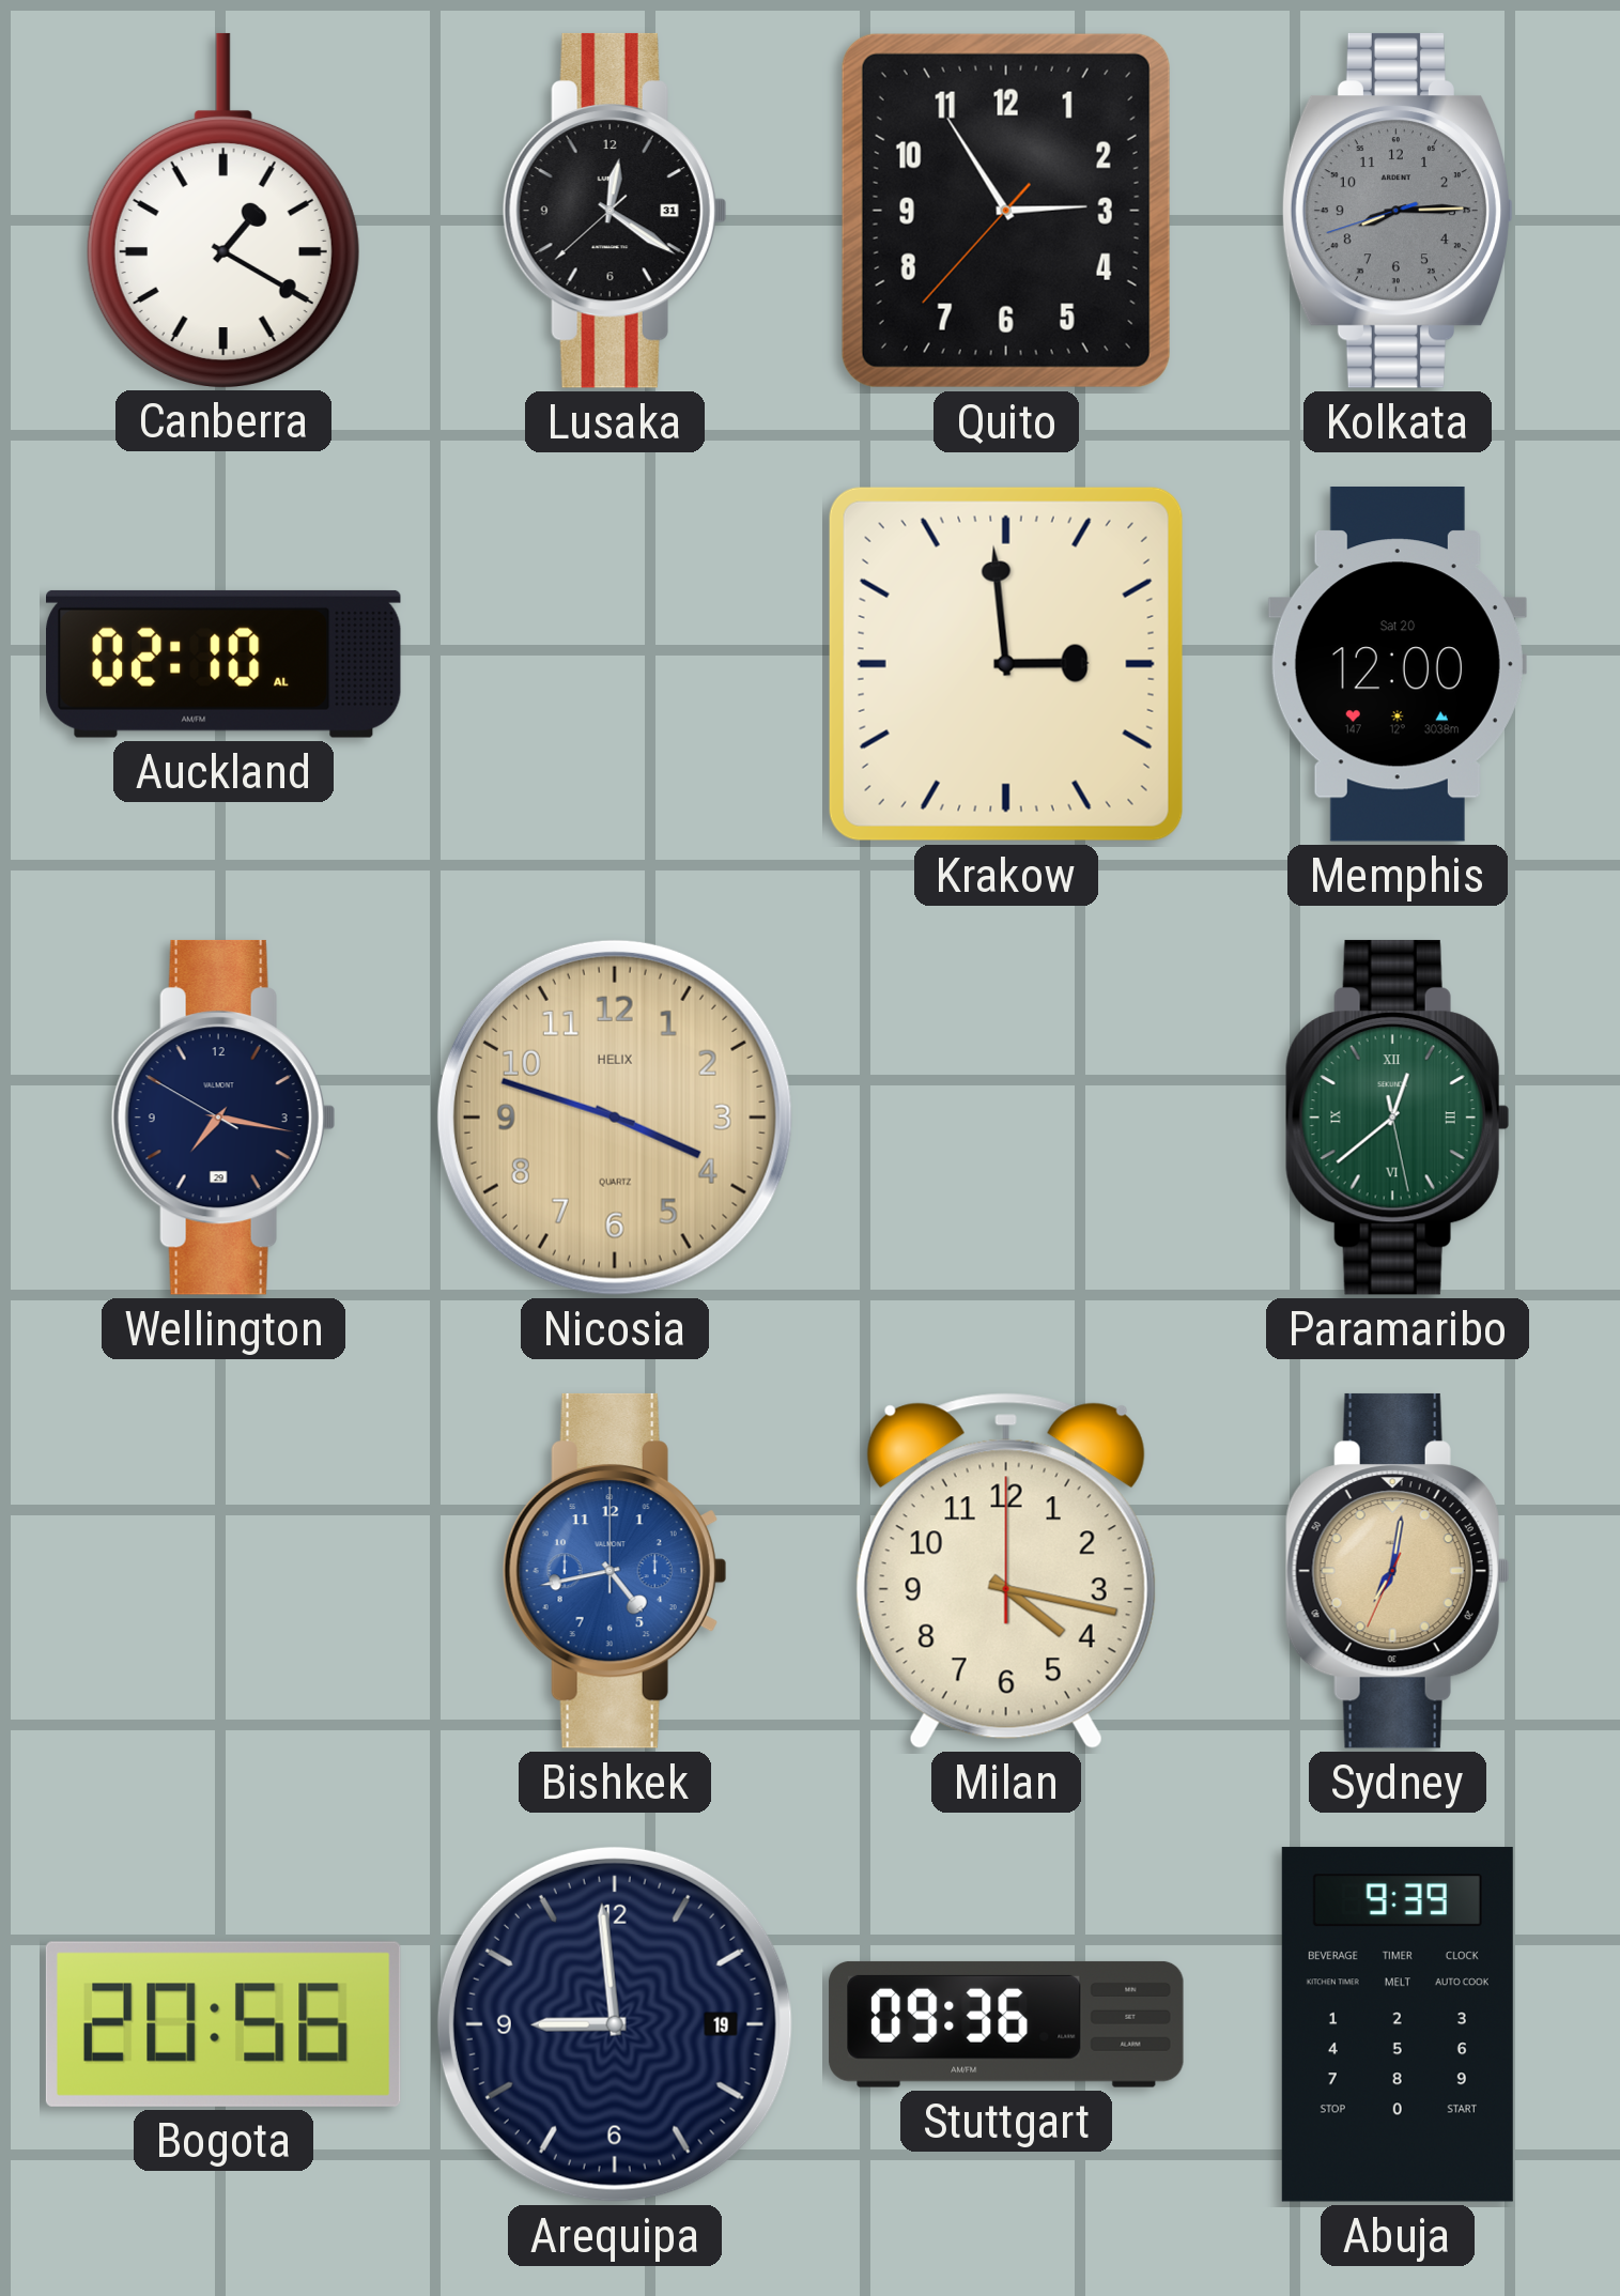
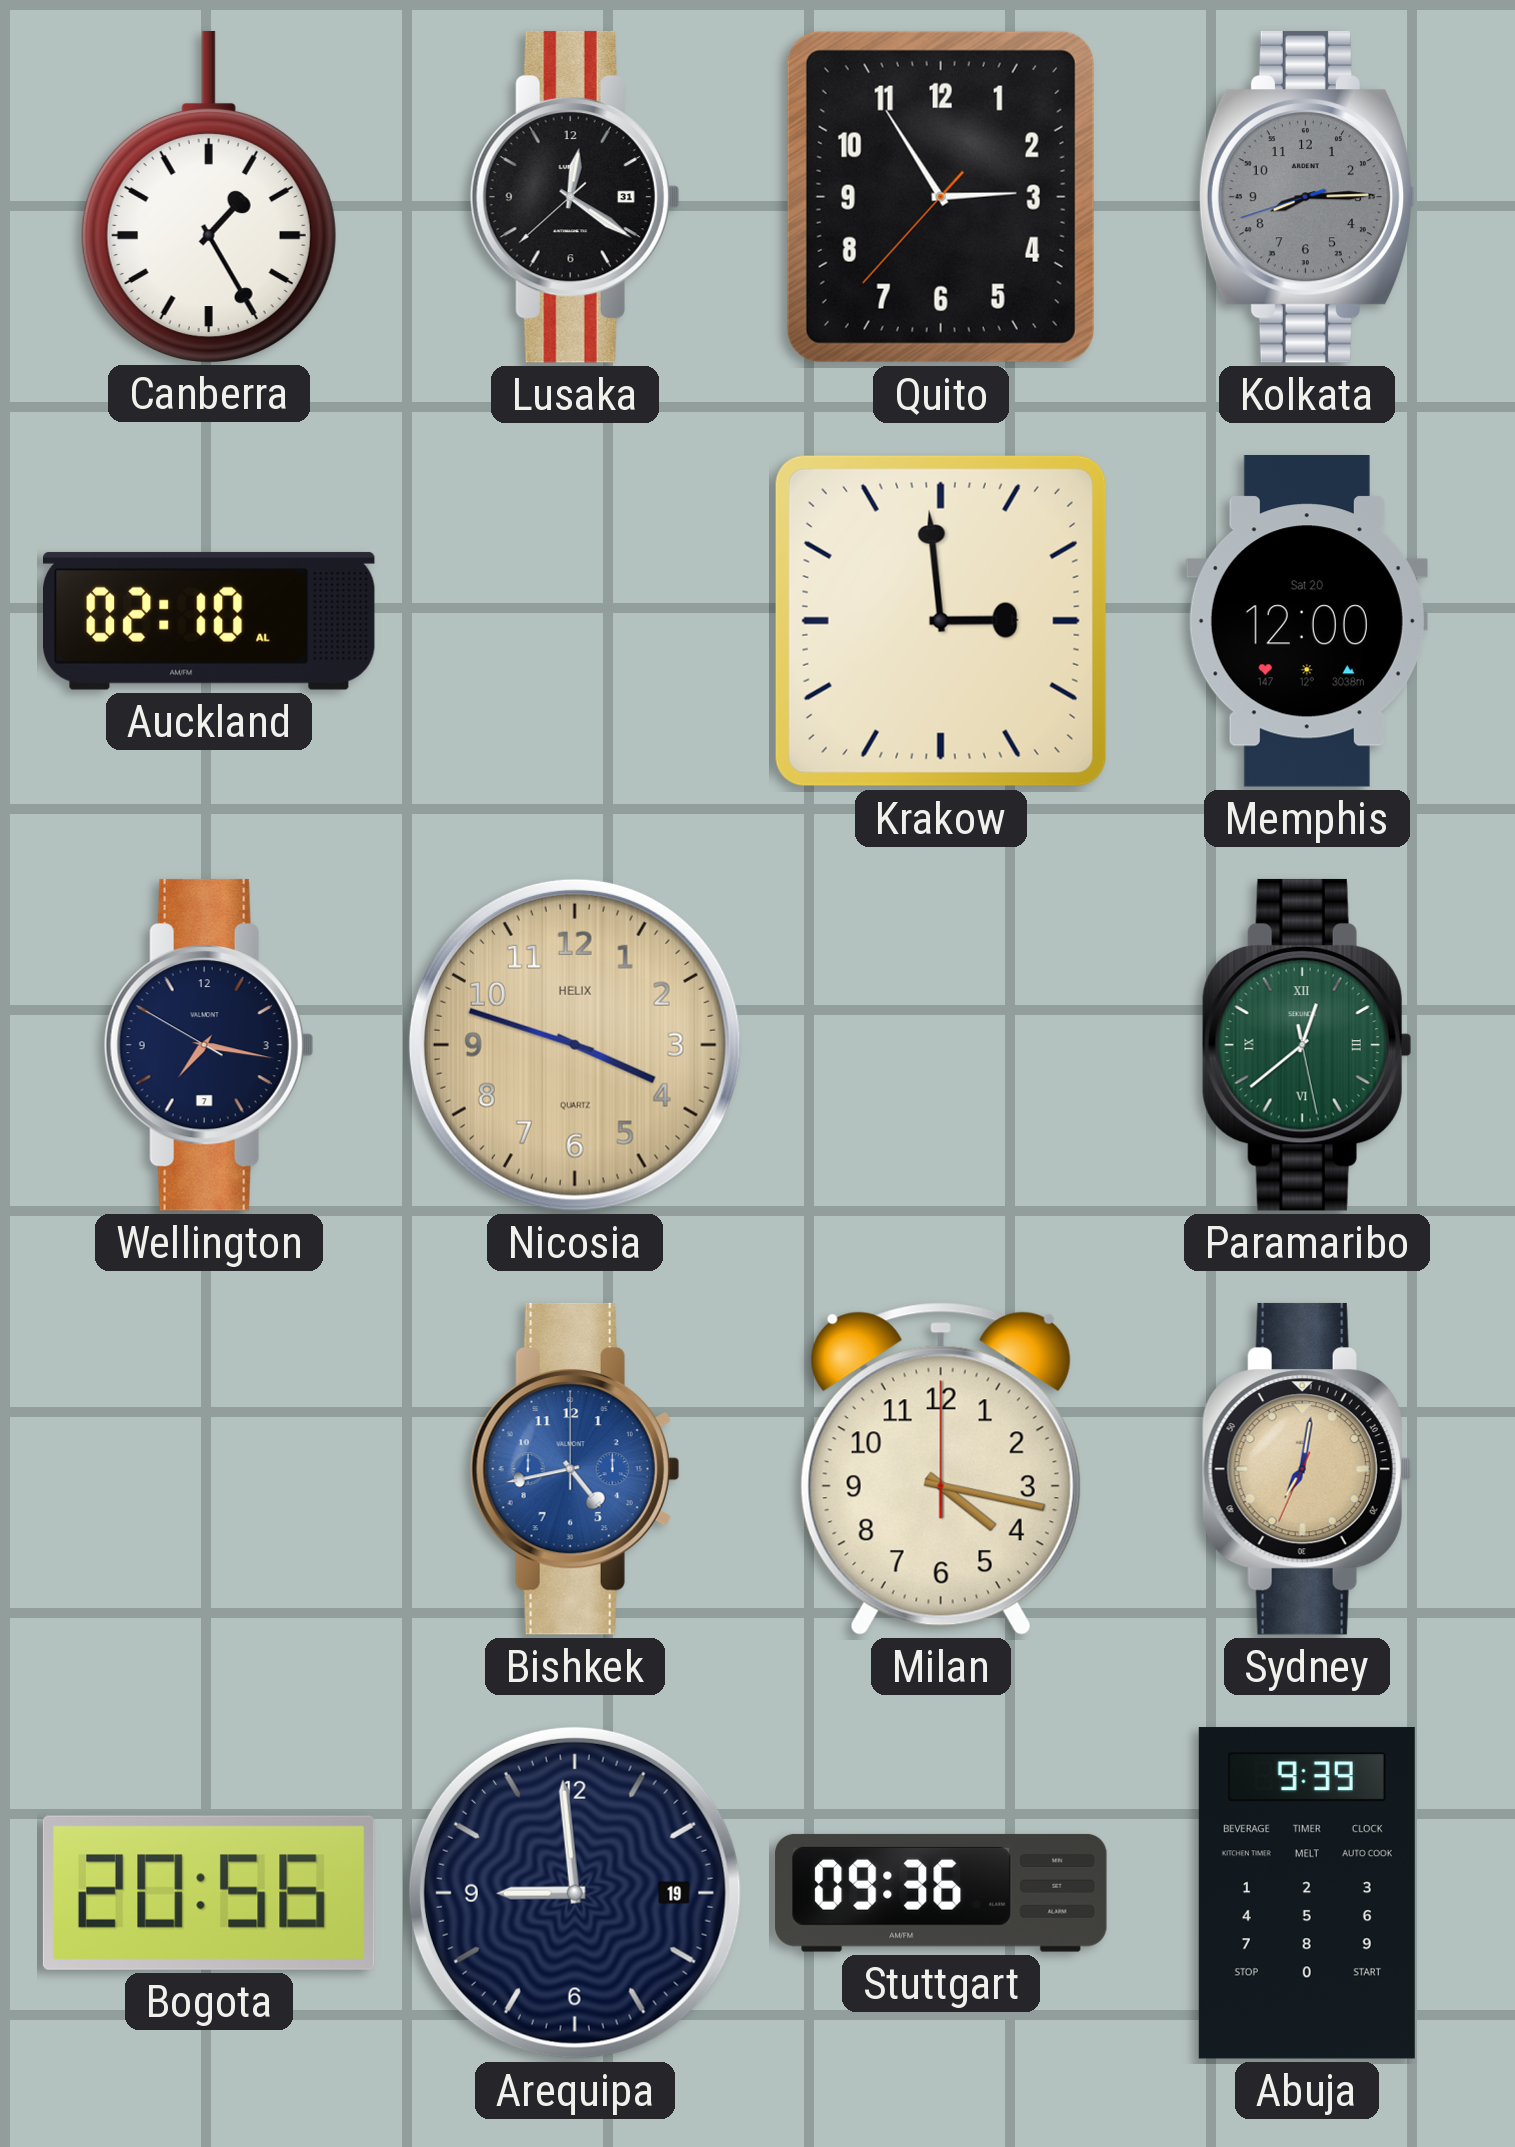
Canberra: 1:20 -> 1:25 (209, 196)
Wellington date: 29 -> 7 (209, 1045)
